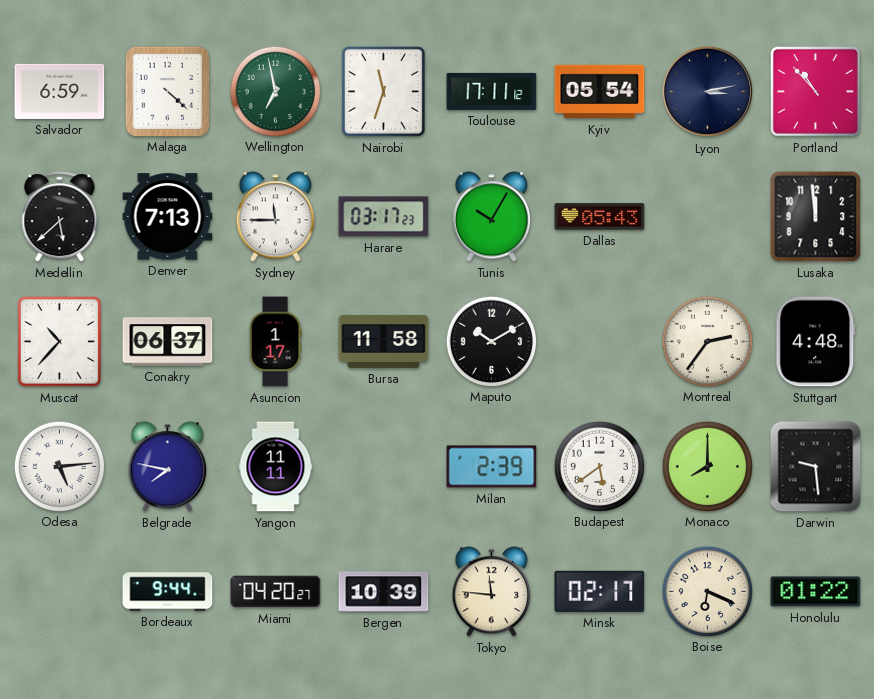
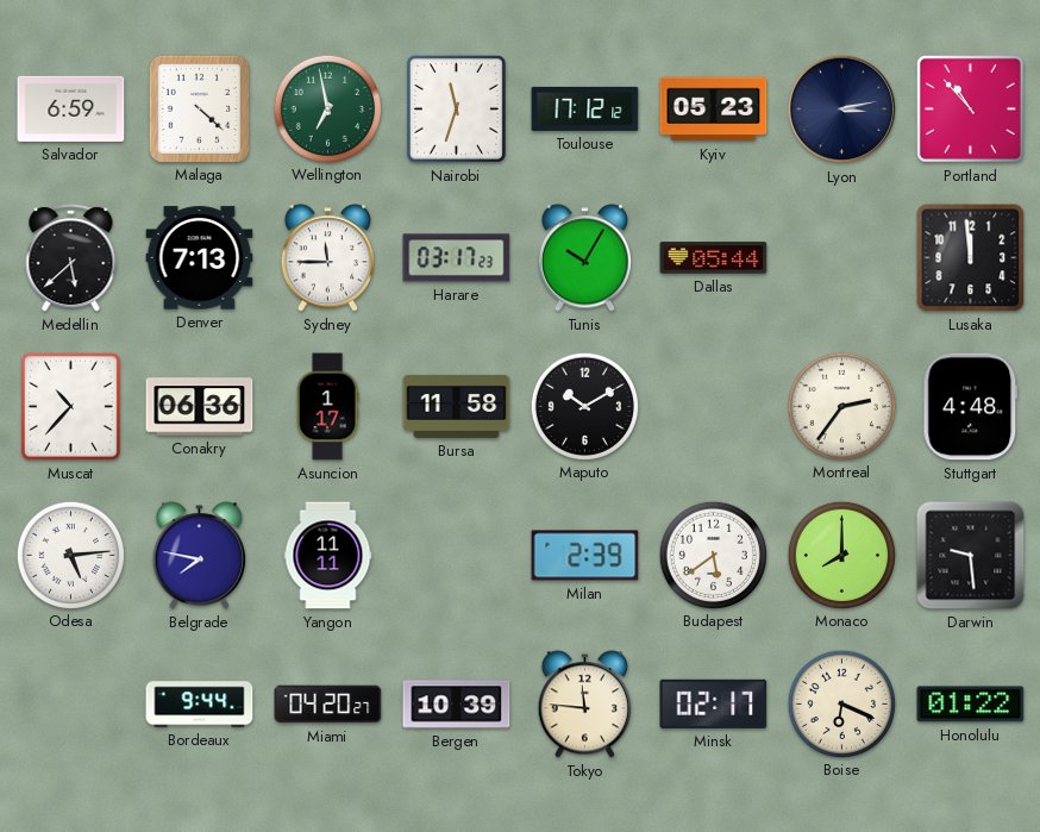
Toulouse: 17:11 -> 17:12 (585, 108)
Kyiv: 05:54 -> 05:23 (714, 110)
Dallas: 05:43 -> 05:44 (714, 258)
Conakry: 06:37 -> 06:36 (200, 407)
